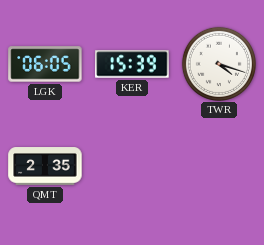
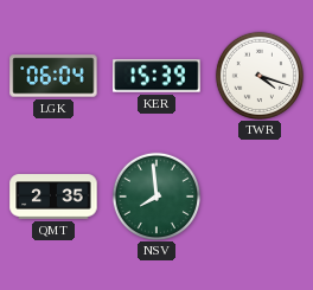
LGK: 06:05 -> 06:04 (53, 76)
NSV: none -> 7:59 (155, 195)
